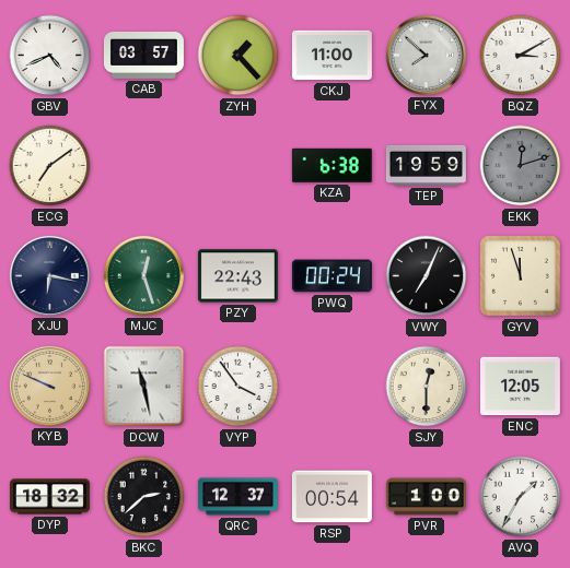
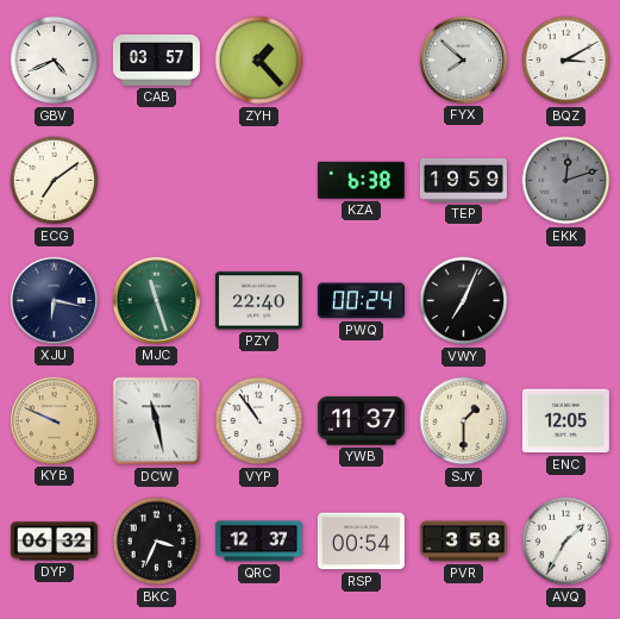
CKJ: 11:00 -> none (331, 56)
MJC: 12:27 -> 11:27 (156, 300)
PZY: 22:43 -> 22:40 (258, 301)
GYV: 11:57 -> none (521, 276)
VYP: 3:54 -> 10:54 (259, 421)
YWB: none -> 11:37 (361, 421)
SJY: 12:30 -> 1:30 (464, 421)
DYP: 18:32 -> 06:32 (54, 542)
BKC: 2:38 -> 3:34 (157, 542)
PVR: 1:00 -> 3:58 (463, 542)
